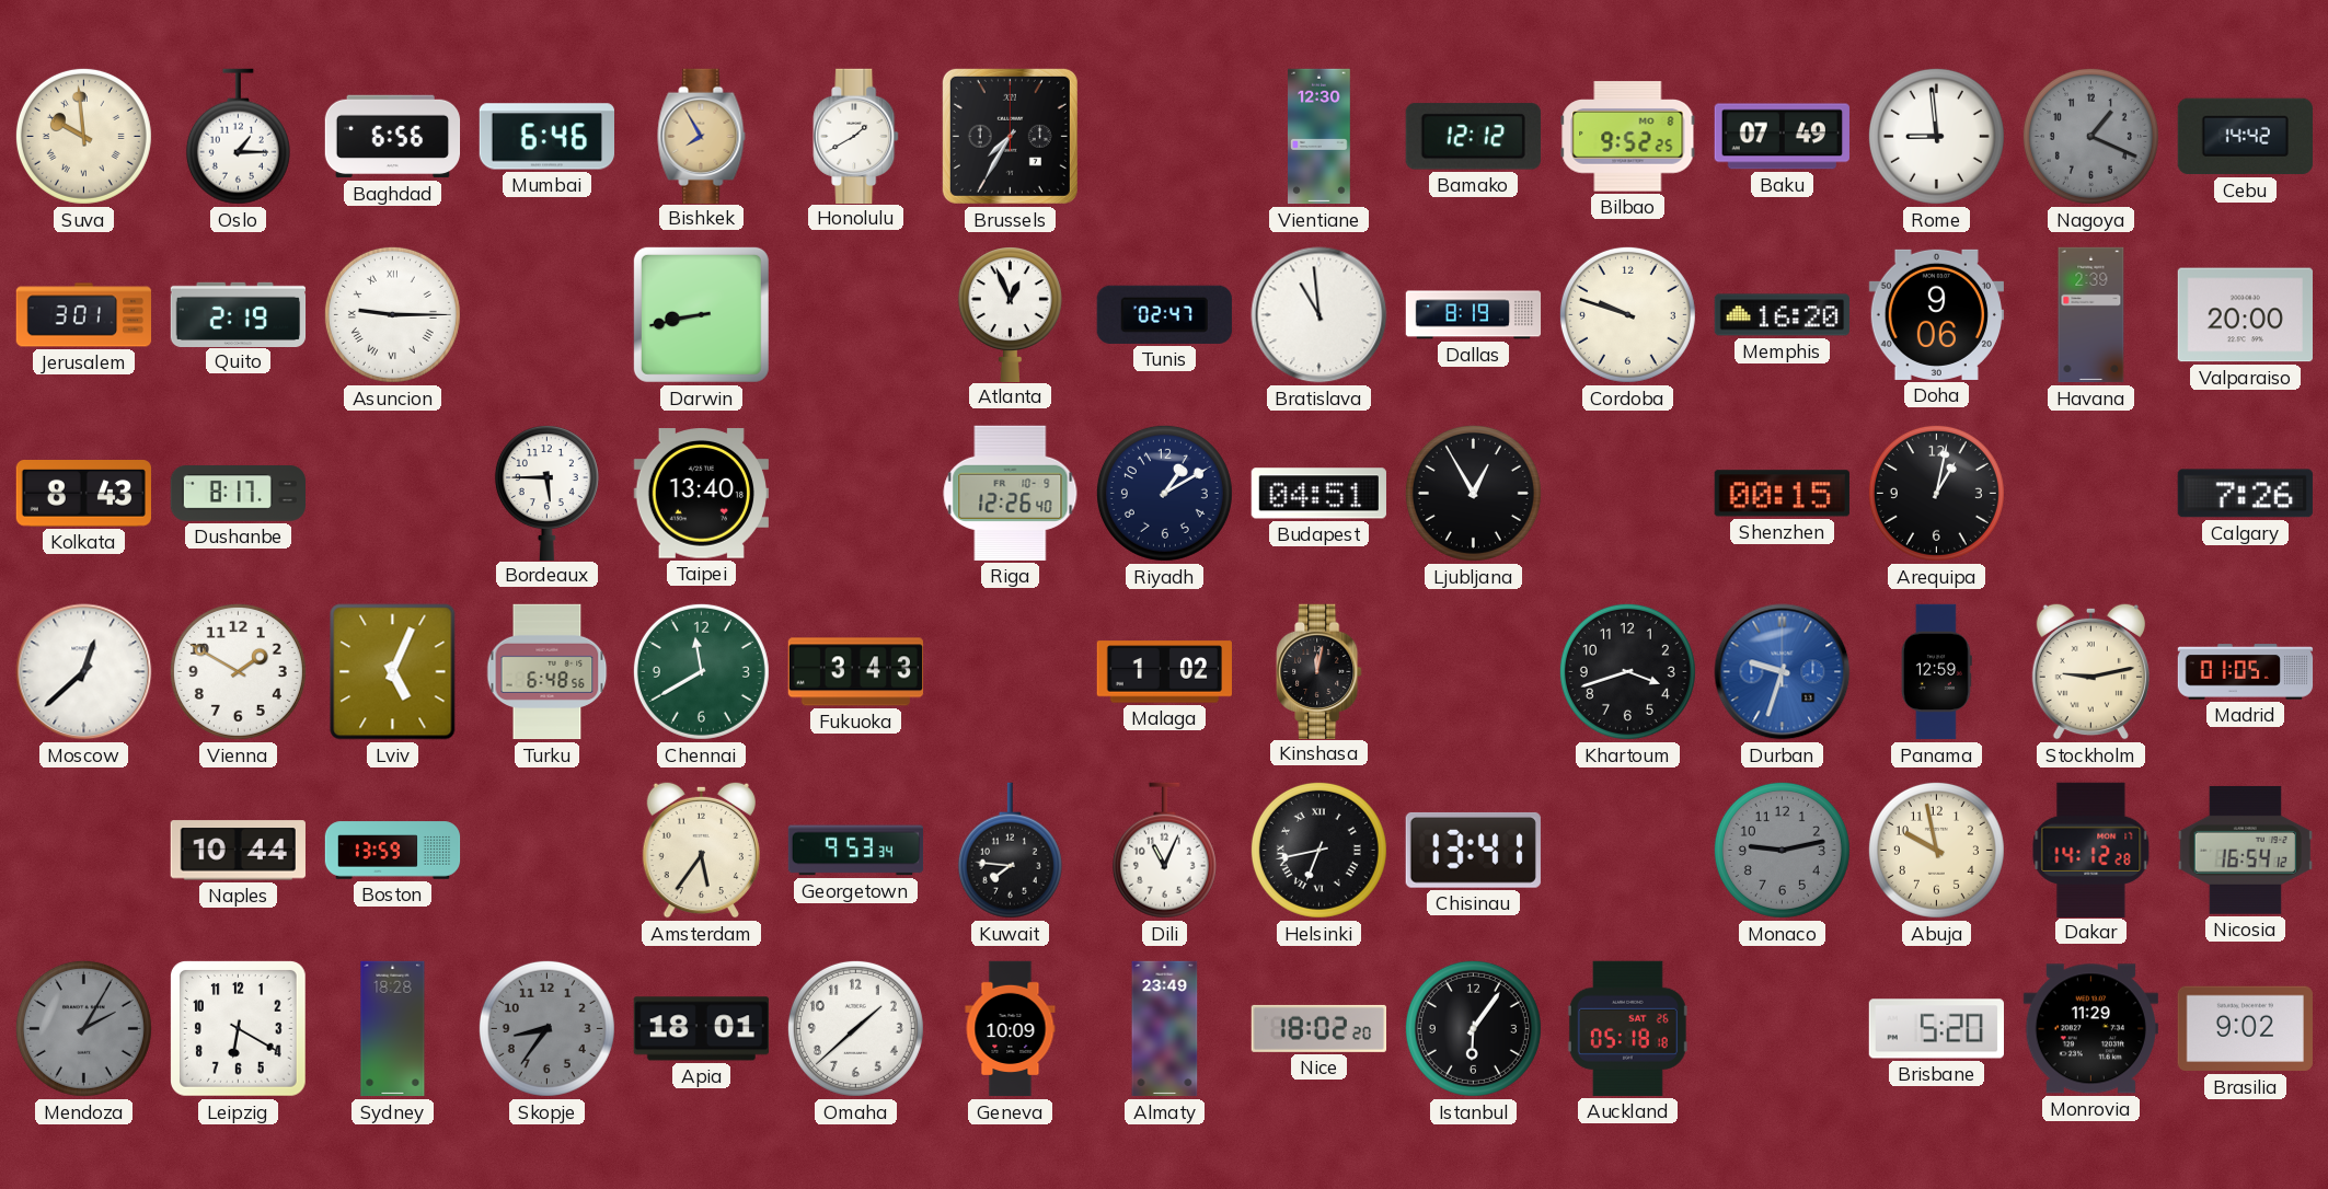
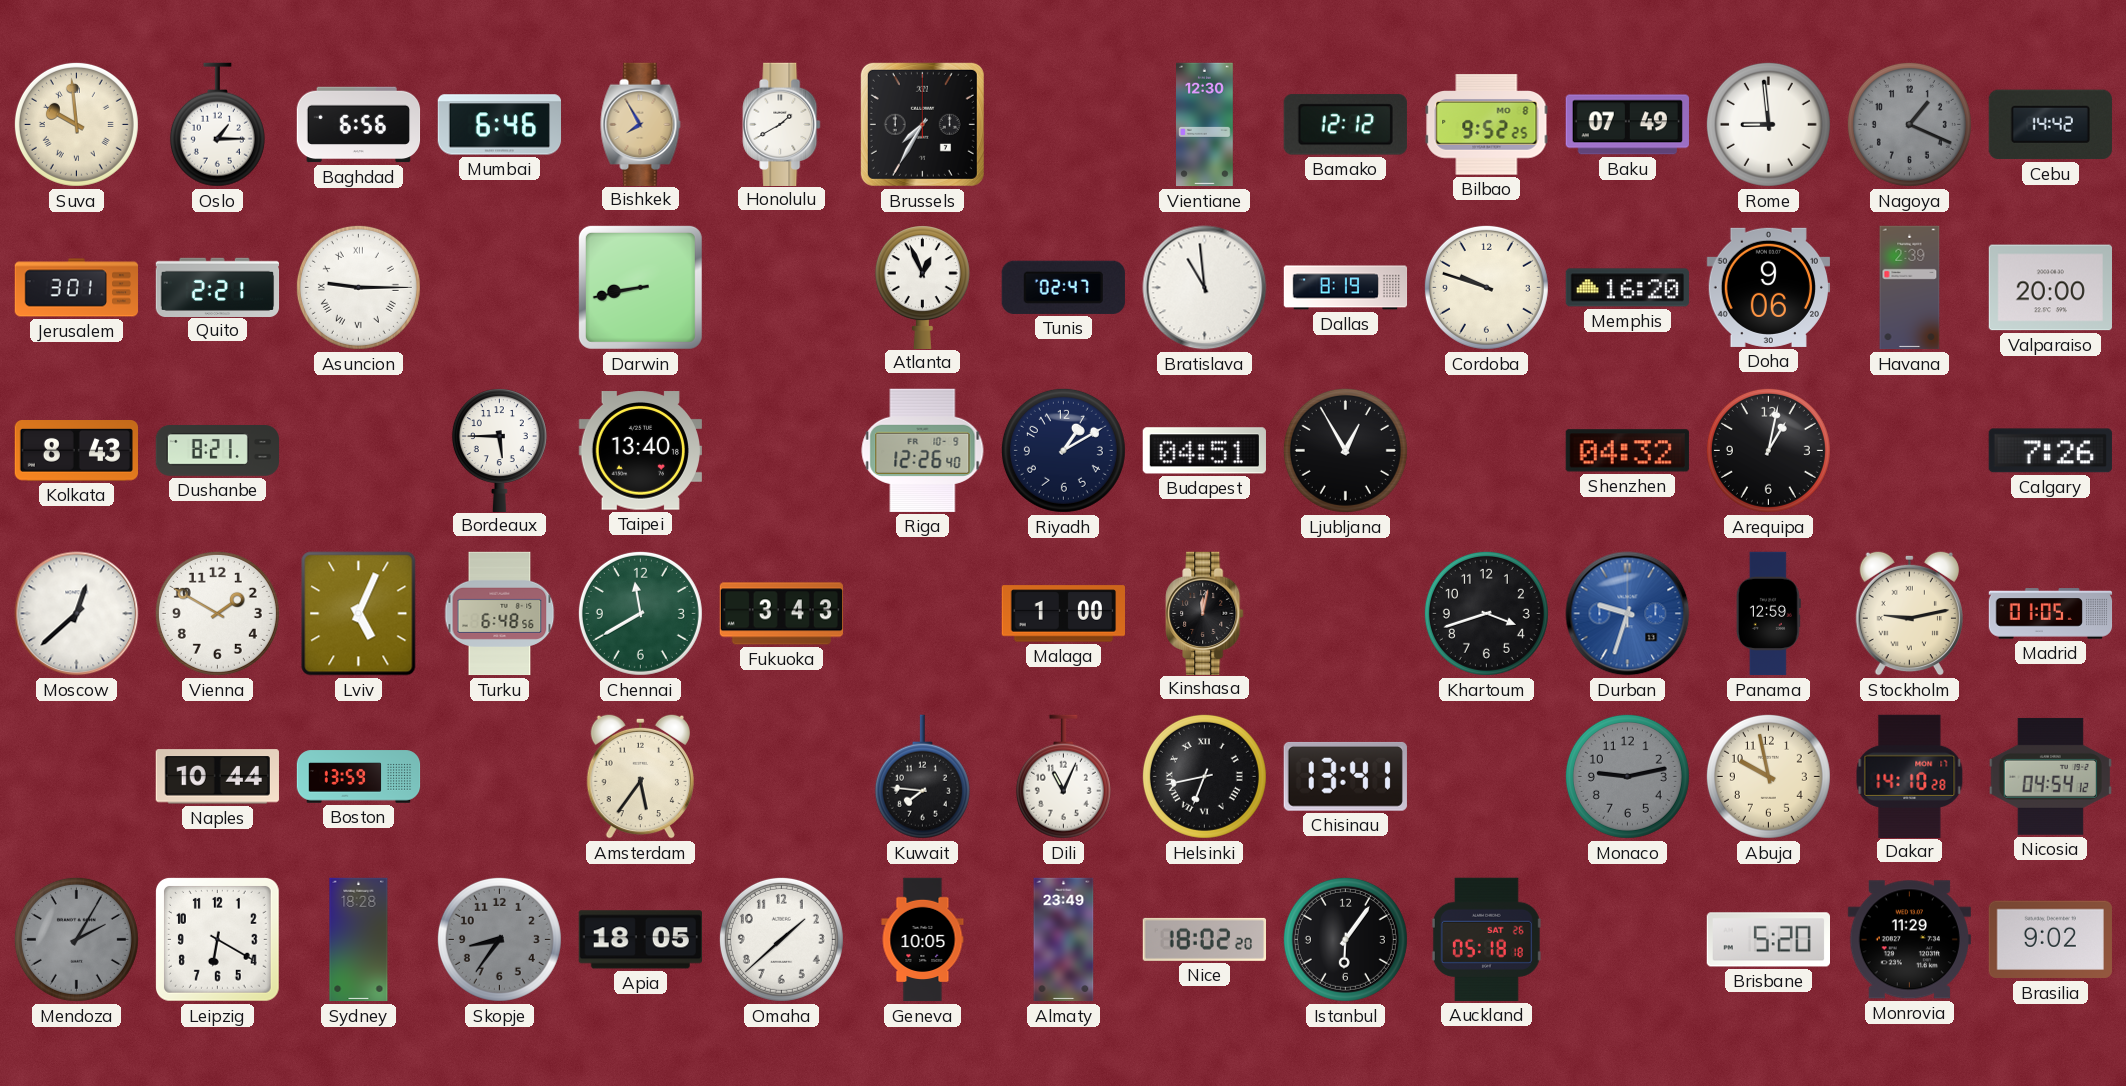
Quito: 2:19 -> 2:21 (218, 287)
Dushanbe: 8:17 -> 8:21 (218, 451)
Shenzhen: 00:15 -> 04:32 (1627, 451)
Malaga: 1:02 -> 1:00 (1063, 614)
Georgetown: 9:53 -> none (856, 851)
Dakar: 14:12 -> 14:10 (1910, 776)
Nicosia: 16:54 -> 04:54 (2050, 776)
Apia: 18:01 -> 18:05 (640, 940)
Geneva: 10:09 -> 10:05 (923, 940)
